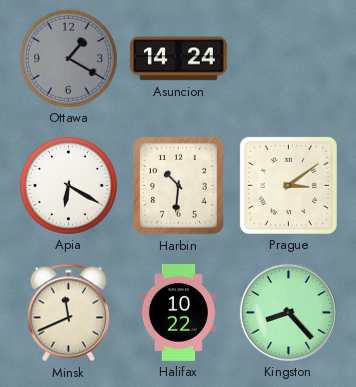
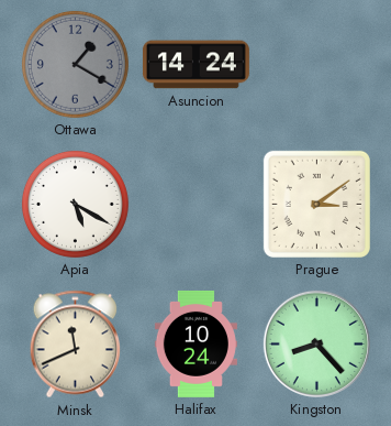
Apia: 6:20 -> 5:20 (75, 204)
Harbin: 10:31 -> none (179, 186)
Halifax: 10:22 -> 10:24 (195, 343)
